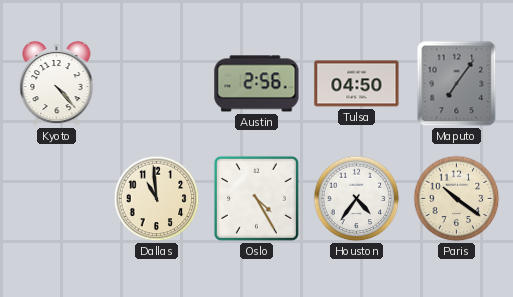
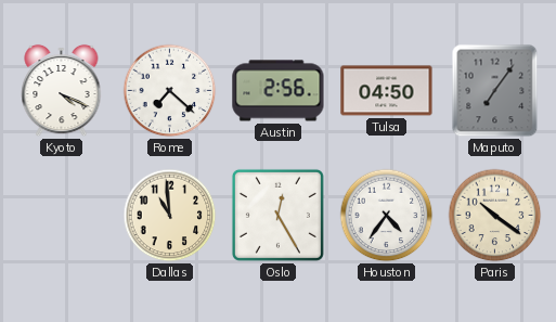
Kyoto: 4:23 -> 4:19 (62, 91)
Rome: none -> 7:22 (170, 91)
Oslo: 4:25 -> 12:25 (277, 215)
